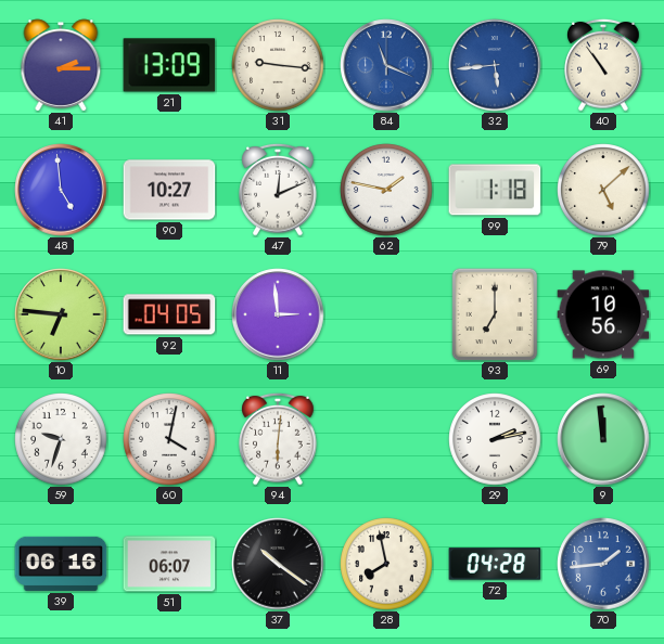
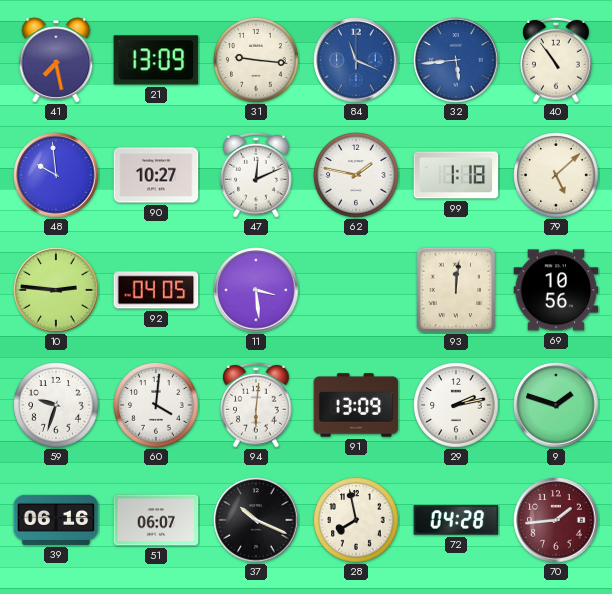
41: 2:15 -> 7:28 (56, 60)
48: 4:59 -> 9:59 (56, 175)
10: 6:46 -> 2:46 (56, 290)
11: 2:59 -> 3:29 (256, 290)
93: 7:00 -> 12:01 (456, 290)
60: 4:02 -> 4:01 (156, 405)
91: none -> 13:09 (356, 405)
9: 11:59 -> 1:48 (556, 405)
37: 10:21 -> 10:19 (256, 520)
70 dial: blue -> burgundy (556, 520)
